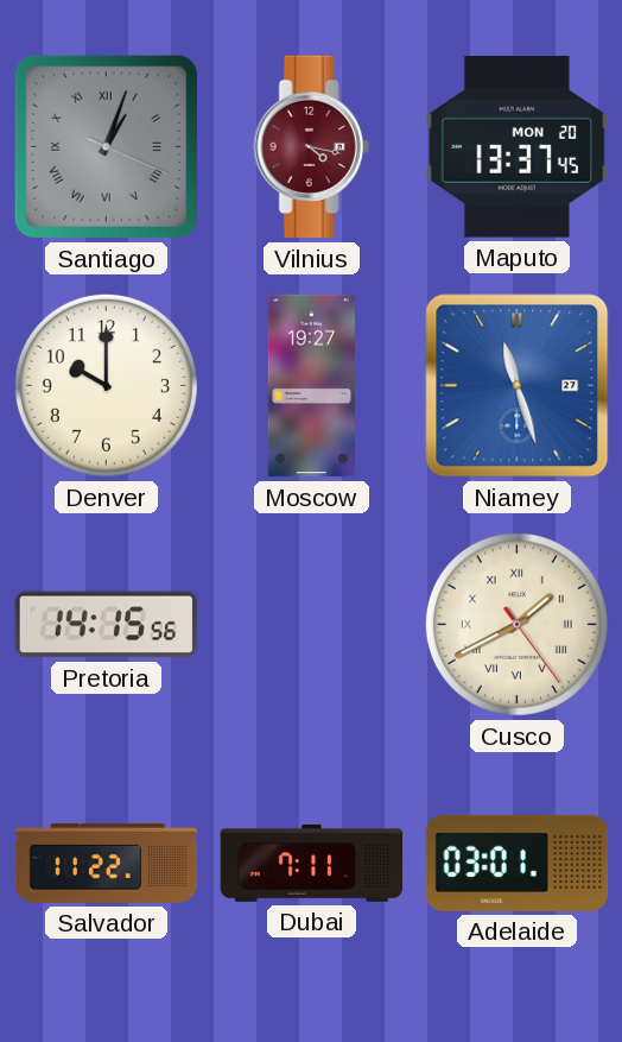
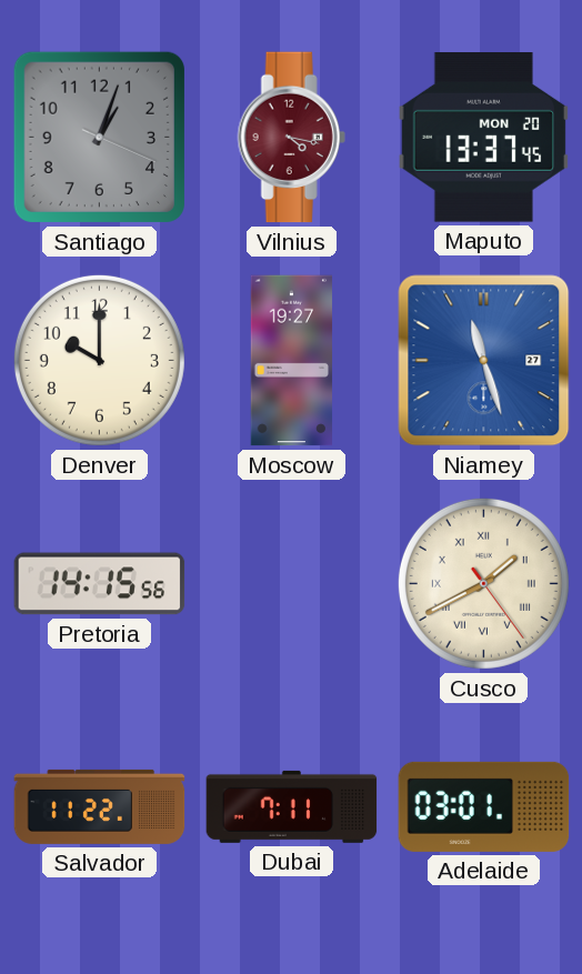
Santiago numerals: Roman -> Arabic (99, 137)
